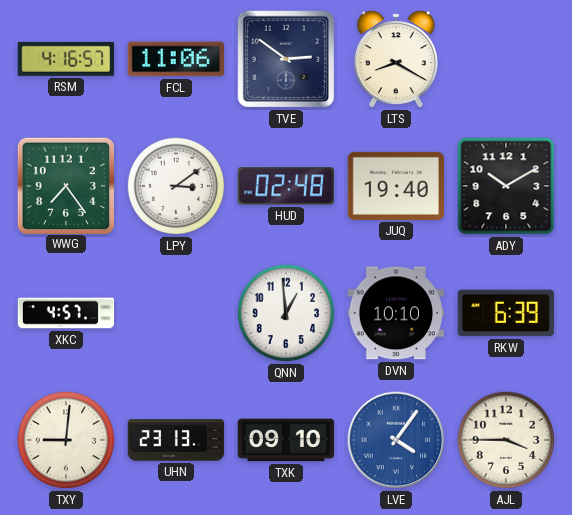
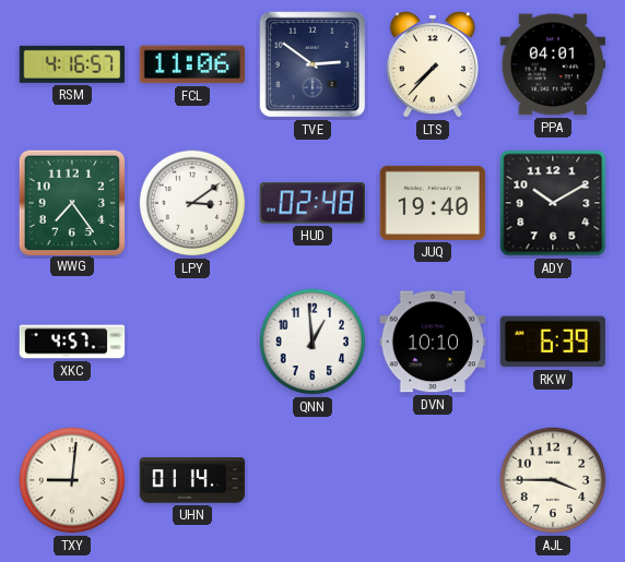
LTS: 8:20 -> 7:37 (433, 64)
PPA: none -> 04:01 (553, 64)
UHN: 23:13 -> 01:14 (192, 480)
TXK: 09:10 -> none (286, 440)
LVE: 4:06 -> none (396, 440)
